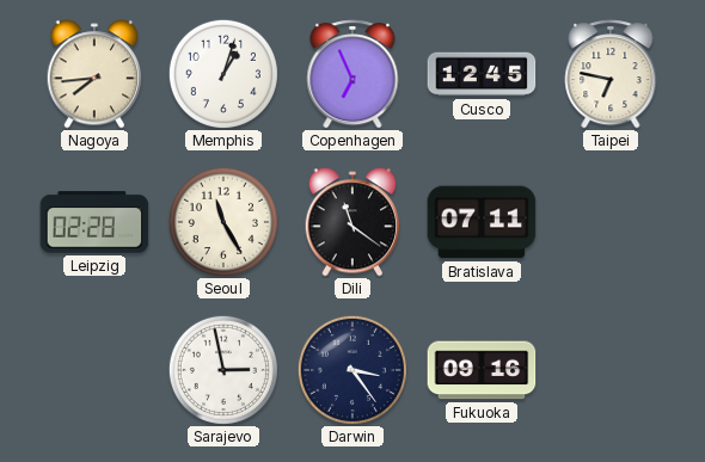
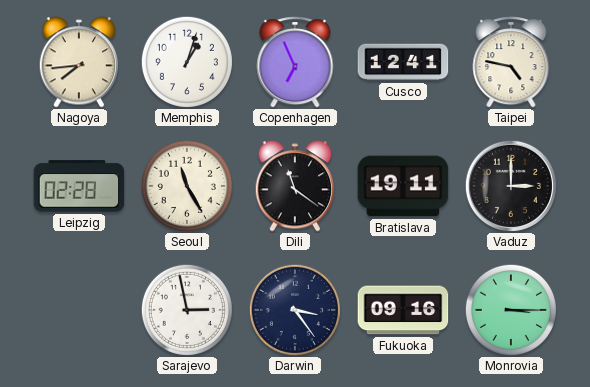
Cusco: 12:45 -> 12:41 (403, 62)
Taipei: 6:47 -> 4:47 (511, 62)
Bratislava: 07:11 -> 19:11 (403, 186)
Vaduz: none -> 3:00 (511, 186)
Monrovia: none -> 3:15 (511, 310)
